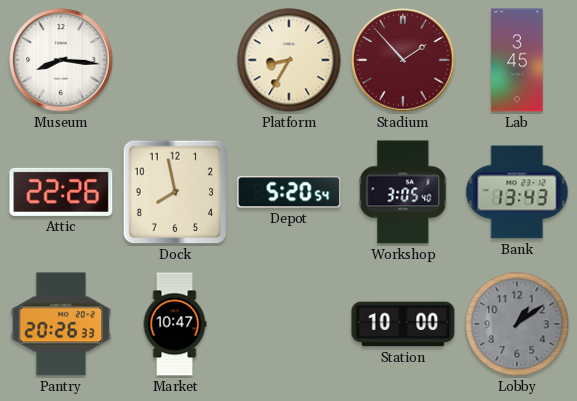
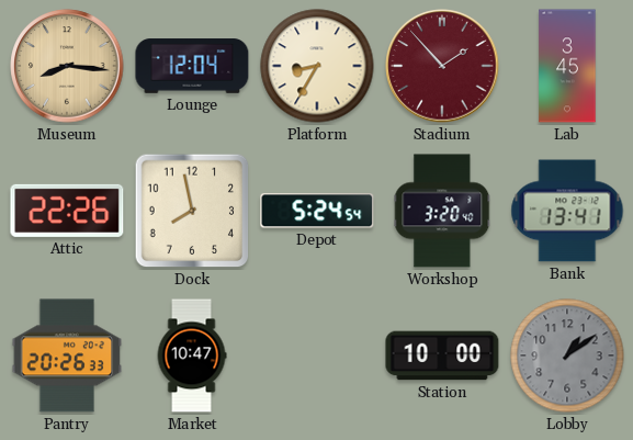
Museum dial: white -> champagne (67, 66)
Lounge: none -> 12:04 (192, 66)
Depot: 5:20 -> 5:24 (317, 211)
Workshop: 3:05 -> 3:20 (442, 211)
Bank: 13:43 -> 13:41 (567, 211)
